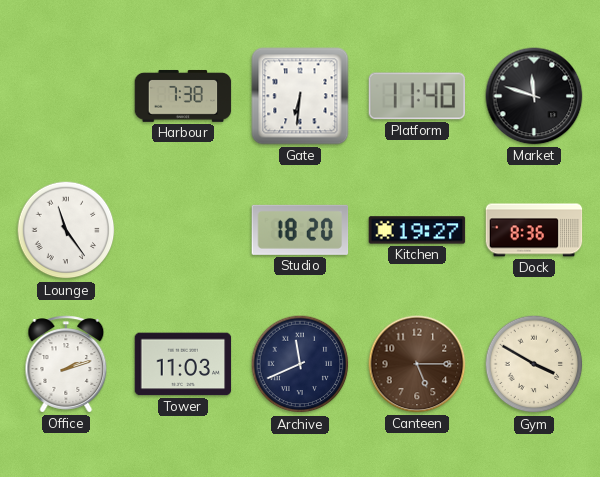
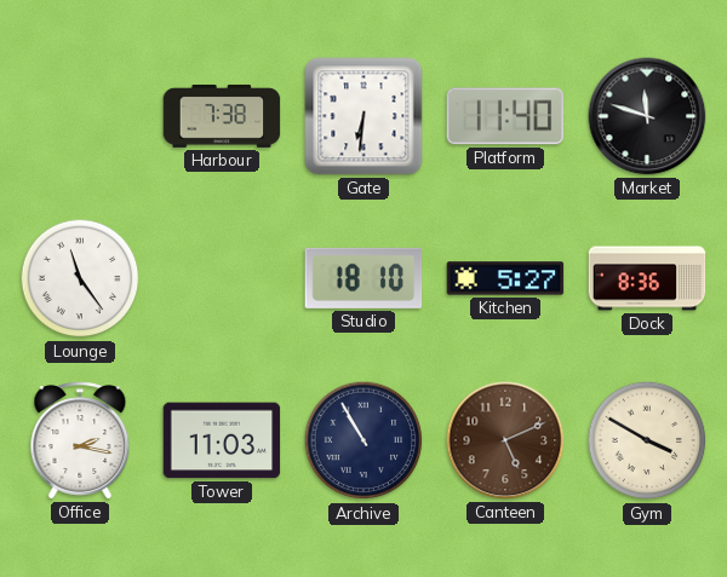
Studio: 18:20 -> 18:10 (363, 278)
Kitchen: 19:27 -> 5:27 (505, 278)
Office: 2:12 -> 2:17 (80, 440)
Archive: 11:41 -> 10:55 (363, 440)
Canteen: 5:15 -> 5:11 (505, 440)
